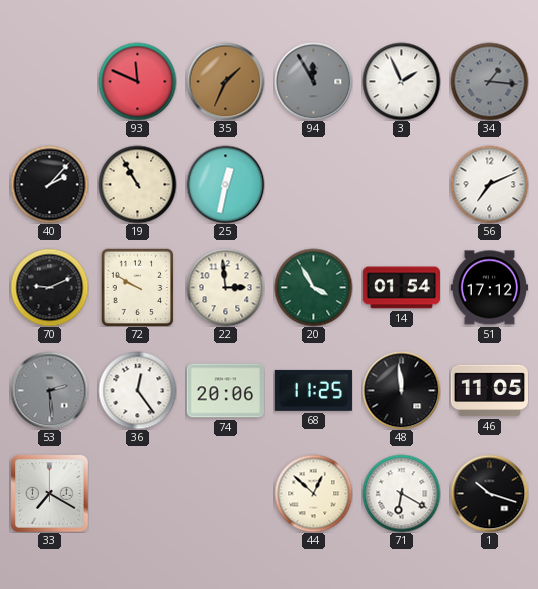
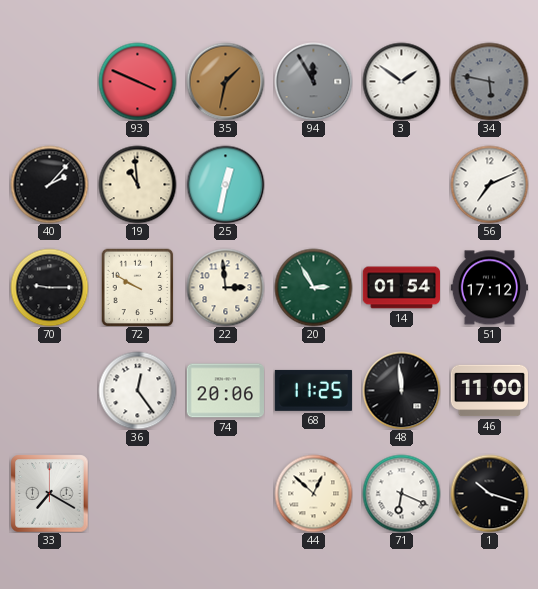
93: 11:49 -> 3:49 (137, 81)
35: 1:34 -> 1:32 (225, 81)
3: 1:56 -> 1:51 (401, 81)
34: 1:16 -> 5:47 (489, 81)
19: 10:55 -> 10:59 (137, 184)
70: 9:11 -> 9:15 (49, 287)
20: 3:55 -> 2:55 (313, 287)
53: 2:29 -> none (49, 390)
46: 11:05 -> 11:00 (489, 391)
71: 6:20 -> 6:19 (401, 493)
